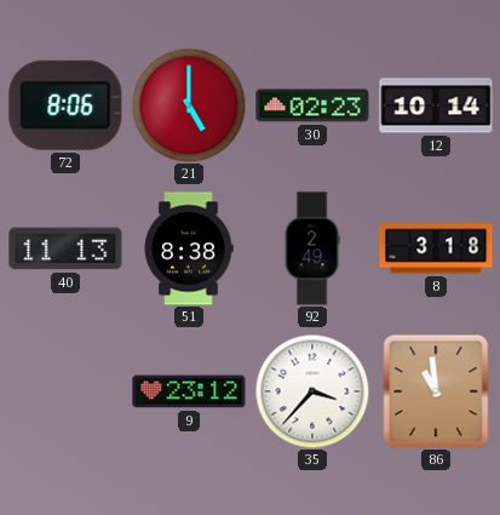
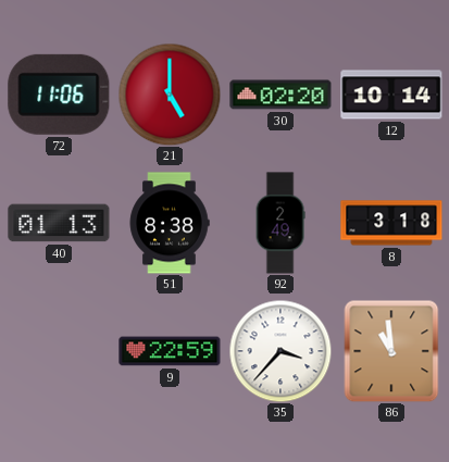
72: 8:06 -> 11:06 (59, 95)
30: 02:23 -> 02:20 (280, 95)
40: 11:13 -> 01:13 (59, 223)
9: 23:12 -> 22:59 (170, 351)
